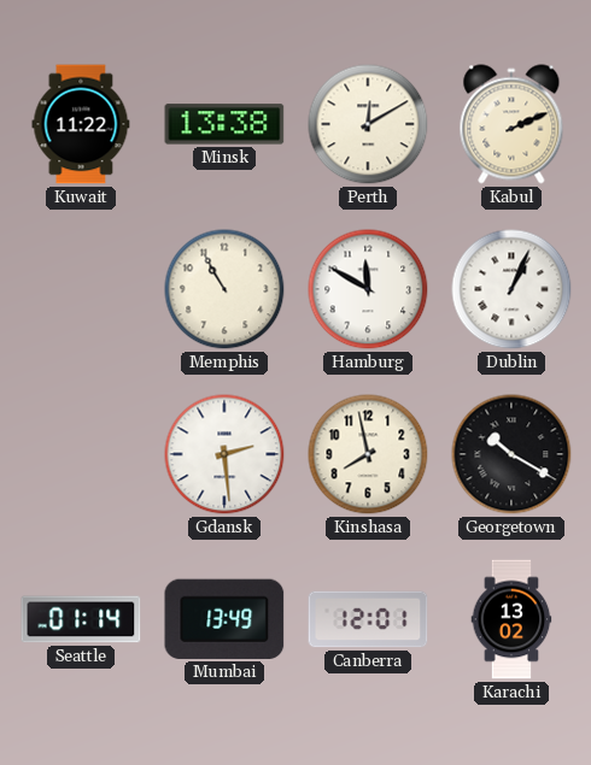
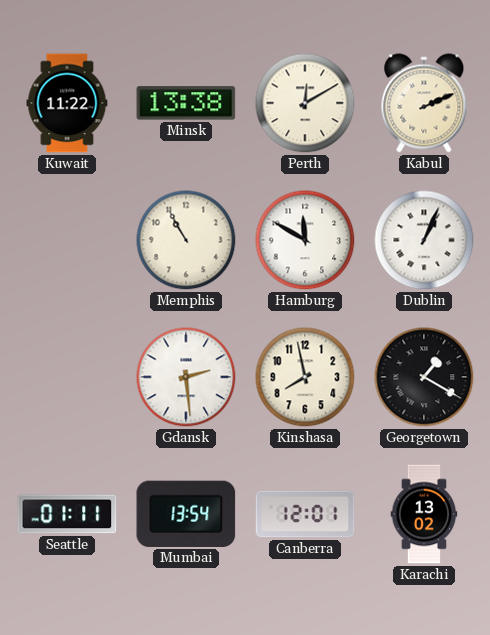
Georgetown: 10:20 -> 1:20 (424, 377)
Seattle: 01:14 -> 01:11 (67, 514)
Mumbai: 13:49 -> 13:54 (186, 514)
